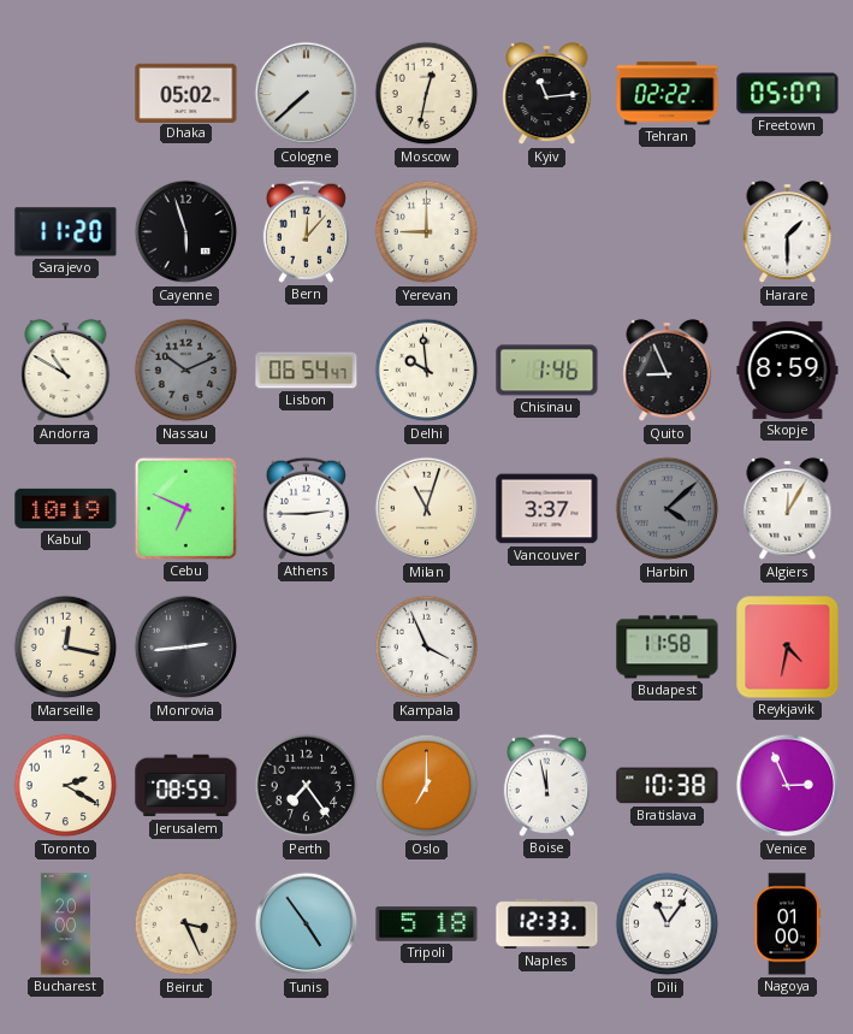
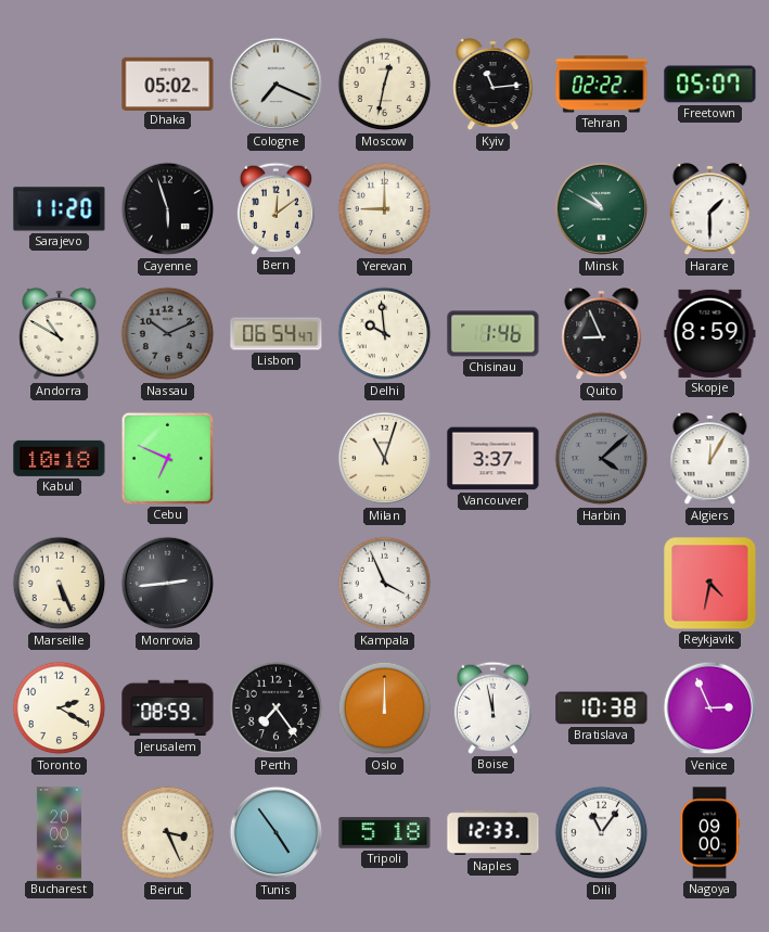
Cologne: 7:38 -> 7:19 (277, 85)
Bern: 12:07 -> 12:09 (275, 208)
Minsk: none -> 10:50 (602, 209)
Kabul: 10:19 -> 10:18 (60, 458)
Athens: 2:45 -> none (306, 508)
Marseille: 12:17 -> 5:26 (60, 584)
Budapest: 11:58 -> none (668, 648)
Oslo: 7:00 -> 12:00 (385, 708)
Nagoya: 01:00 -> 09:00 (709, 833)
